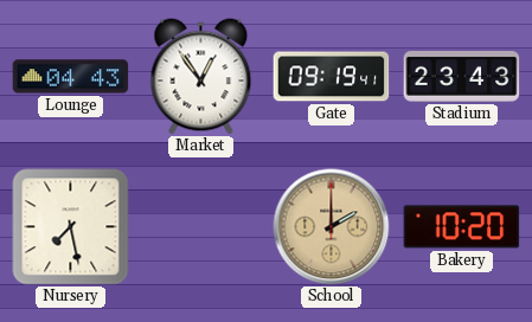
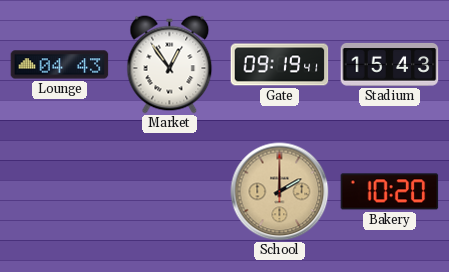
Stadium: 23:43 -> 15:43 (390, 64)
Nursery: 7:28 -> none (71, 227)
